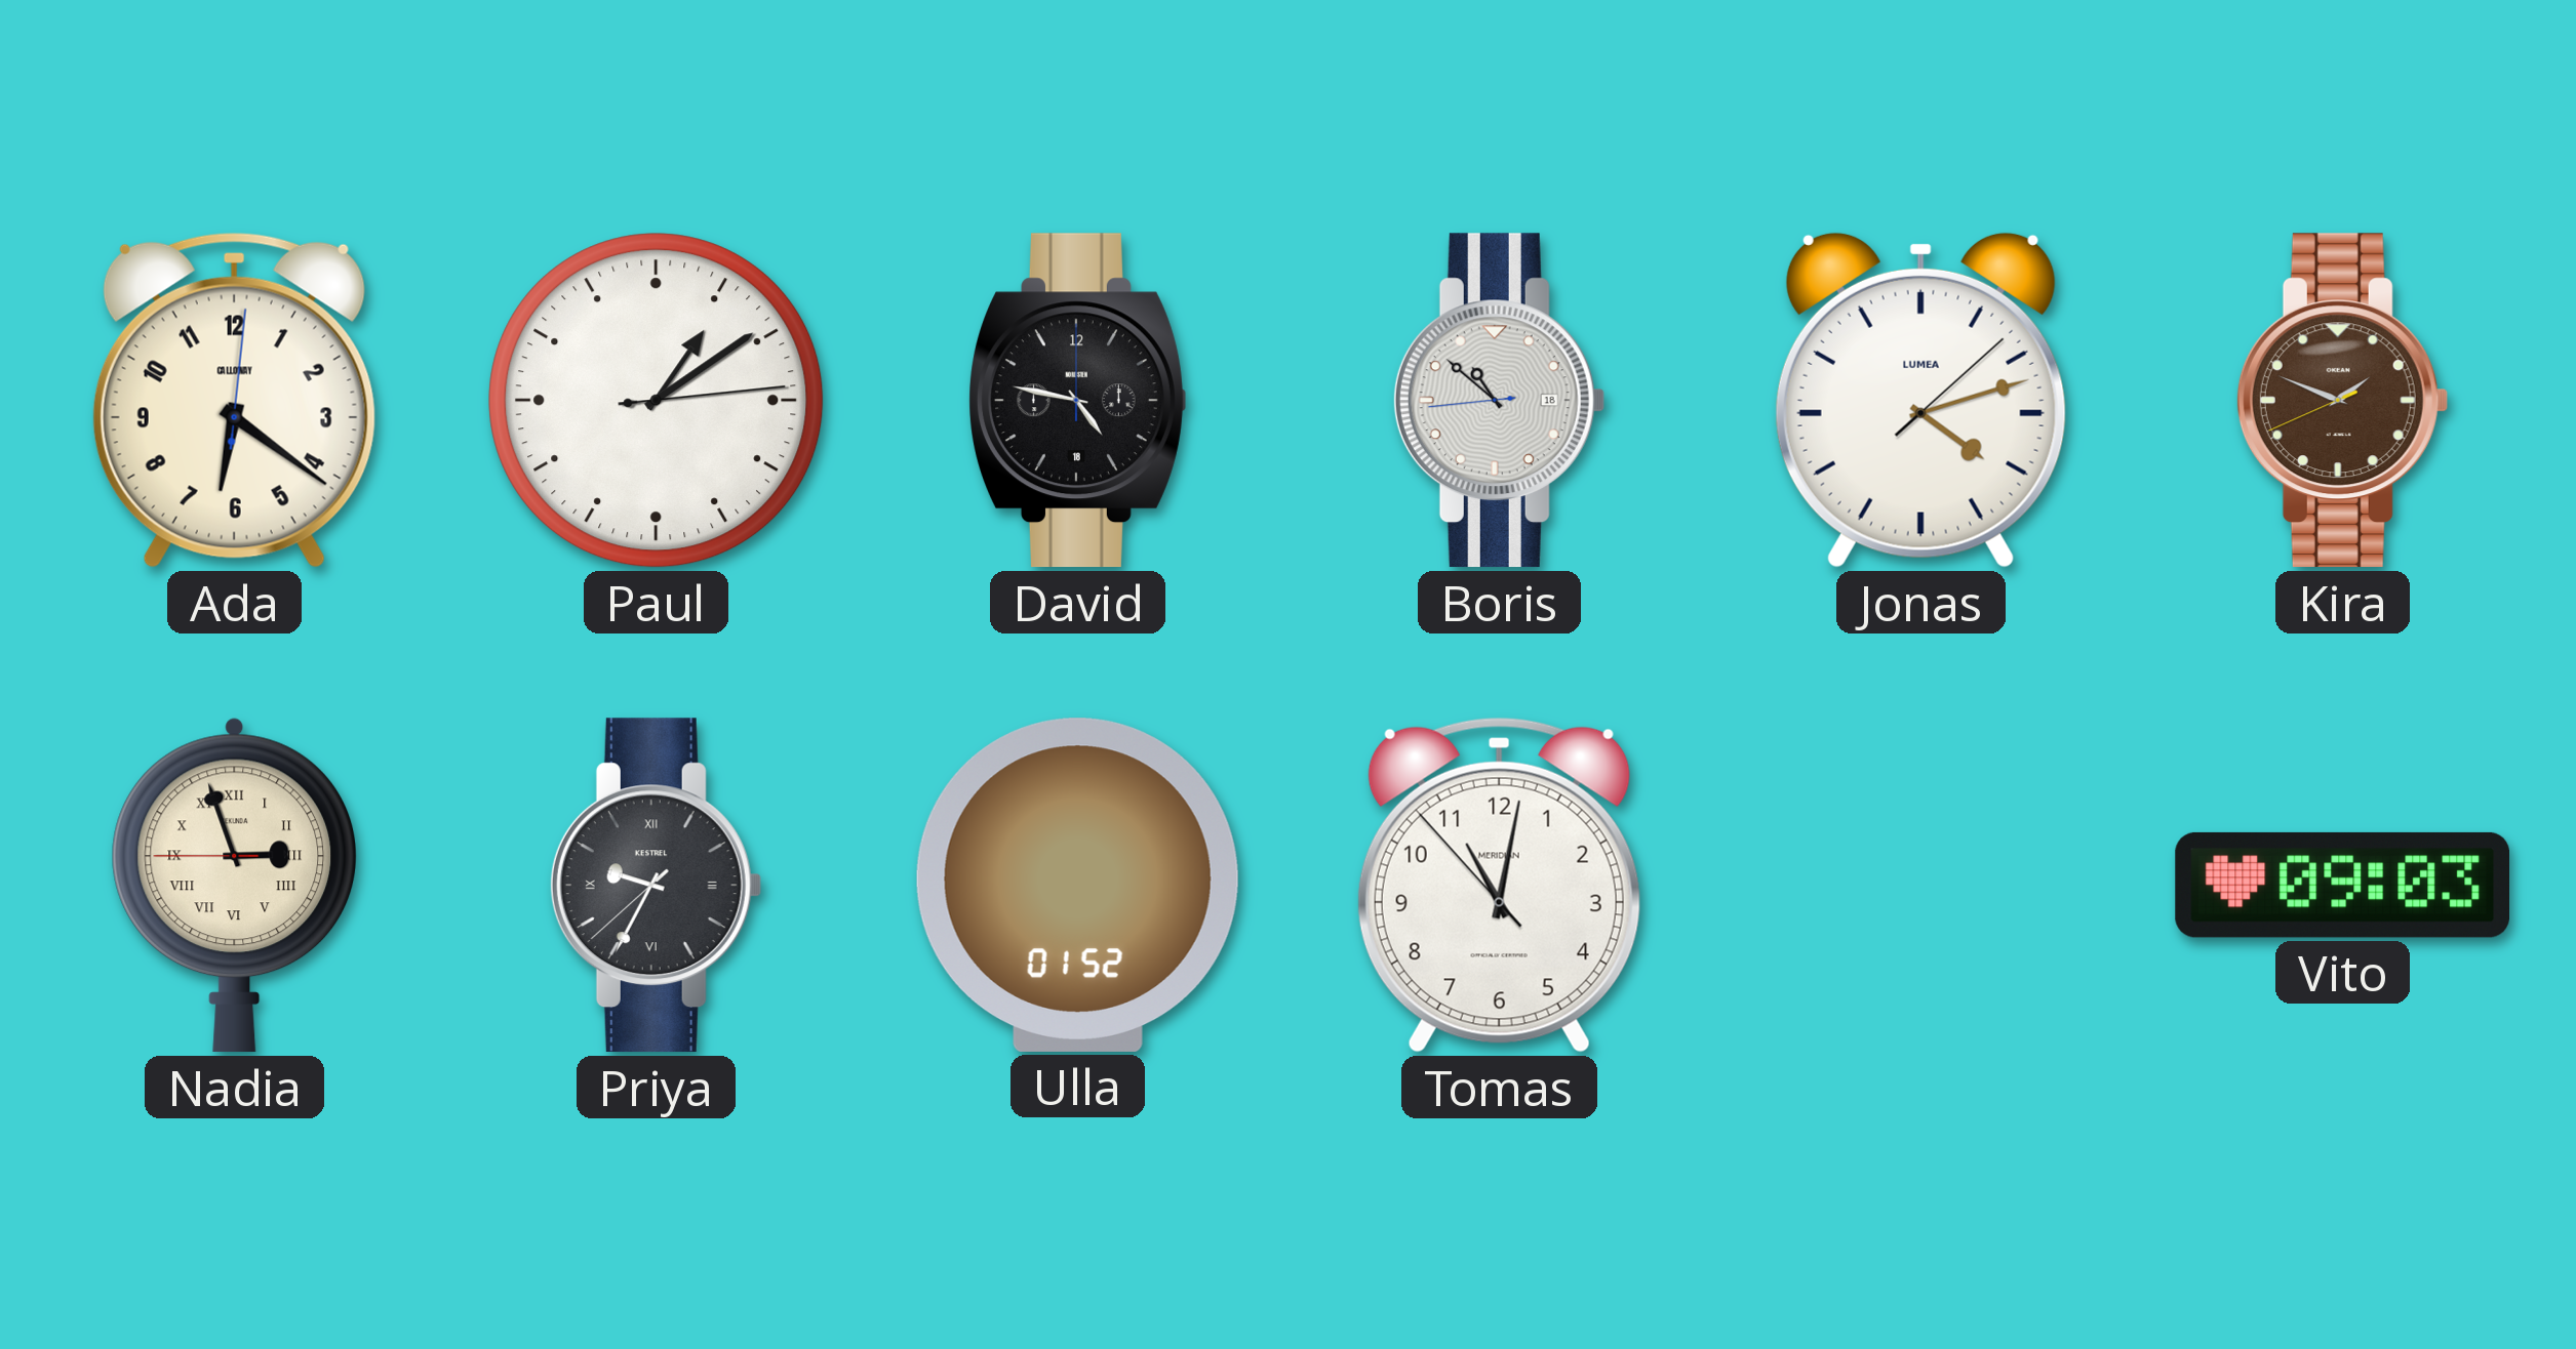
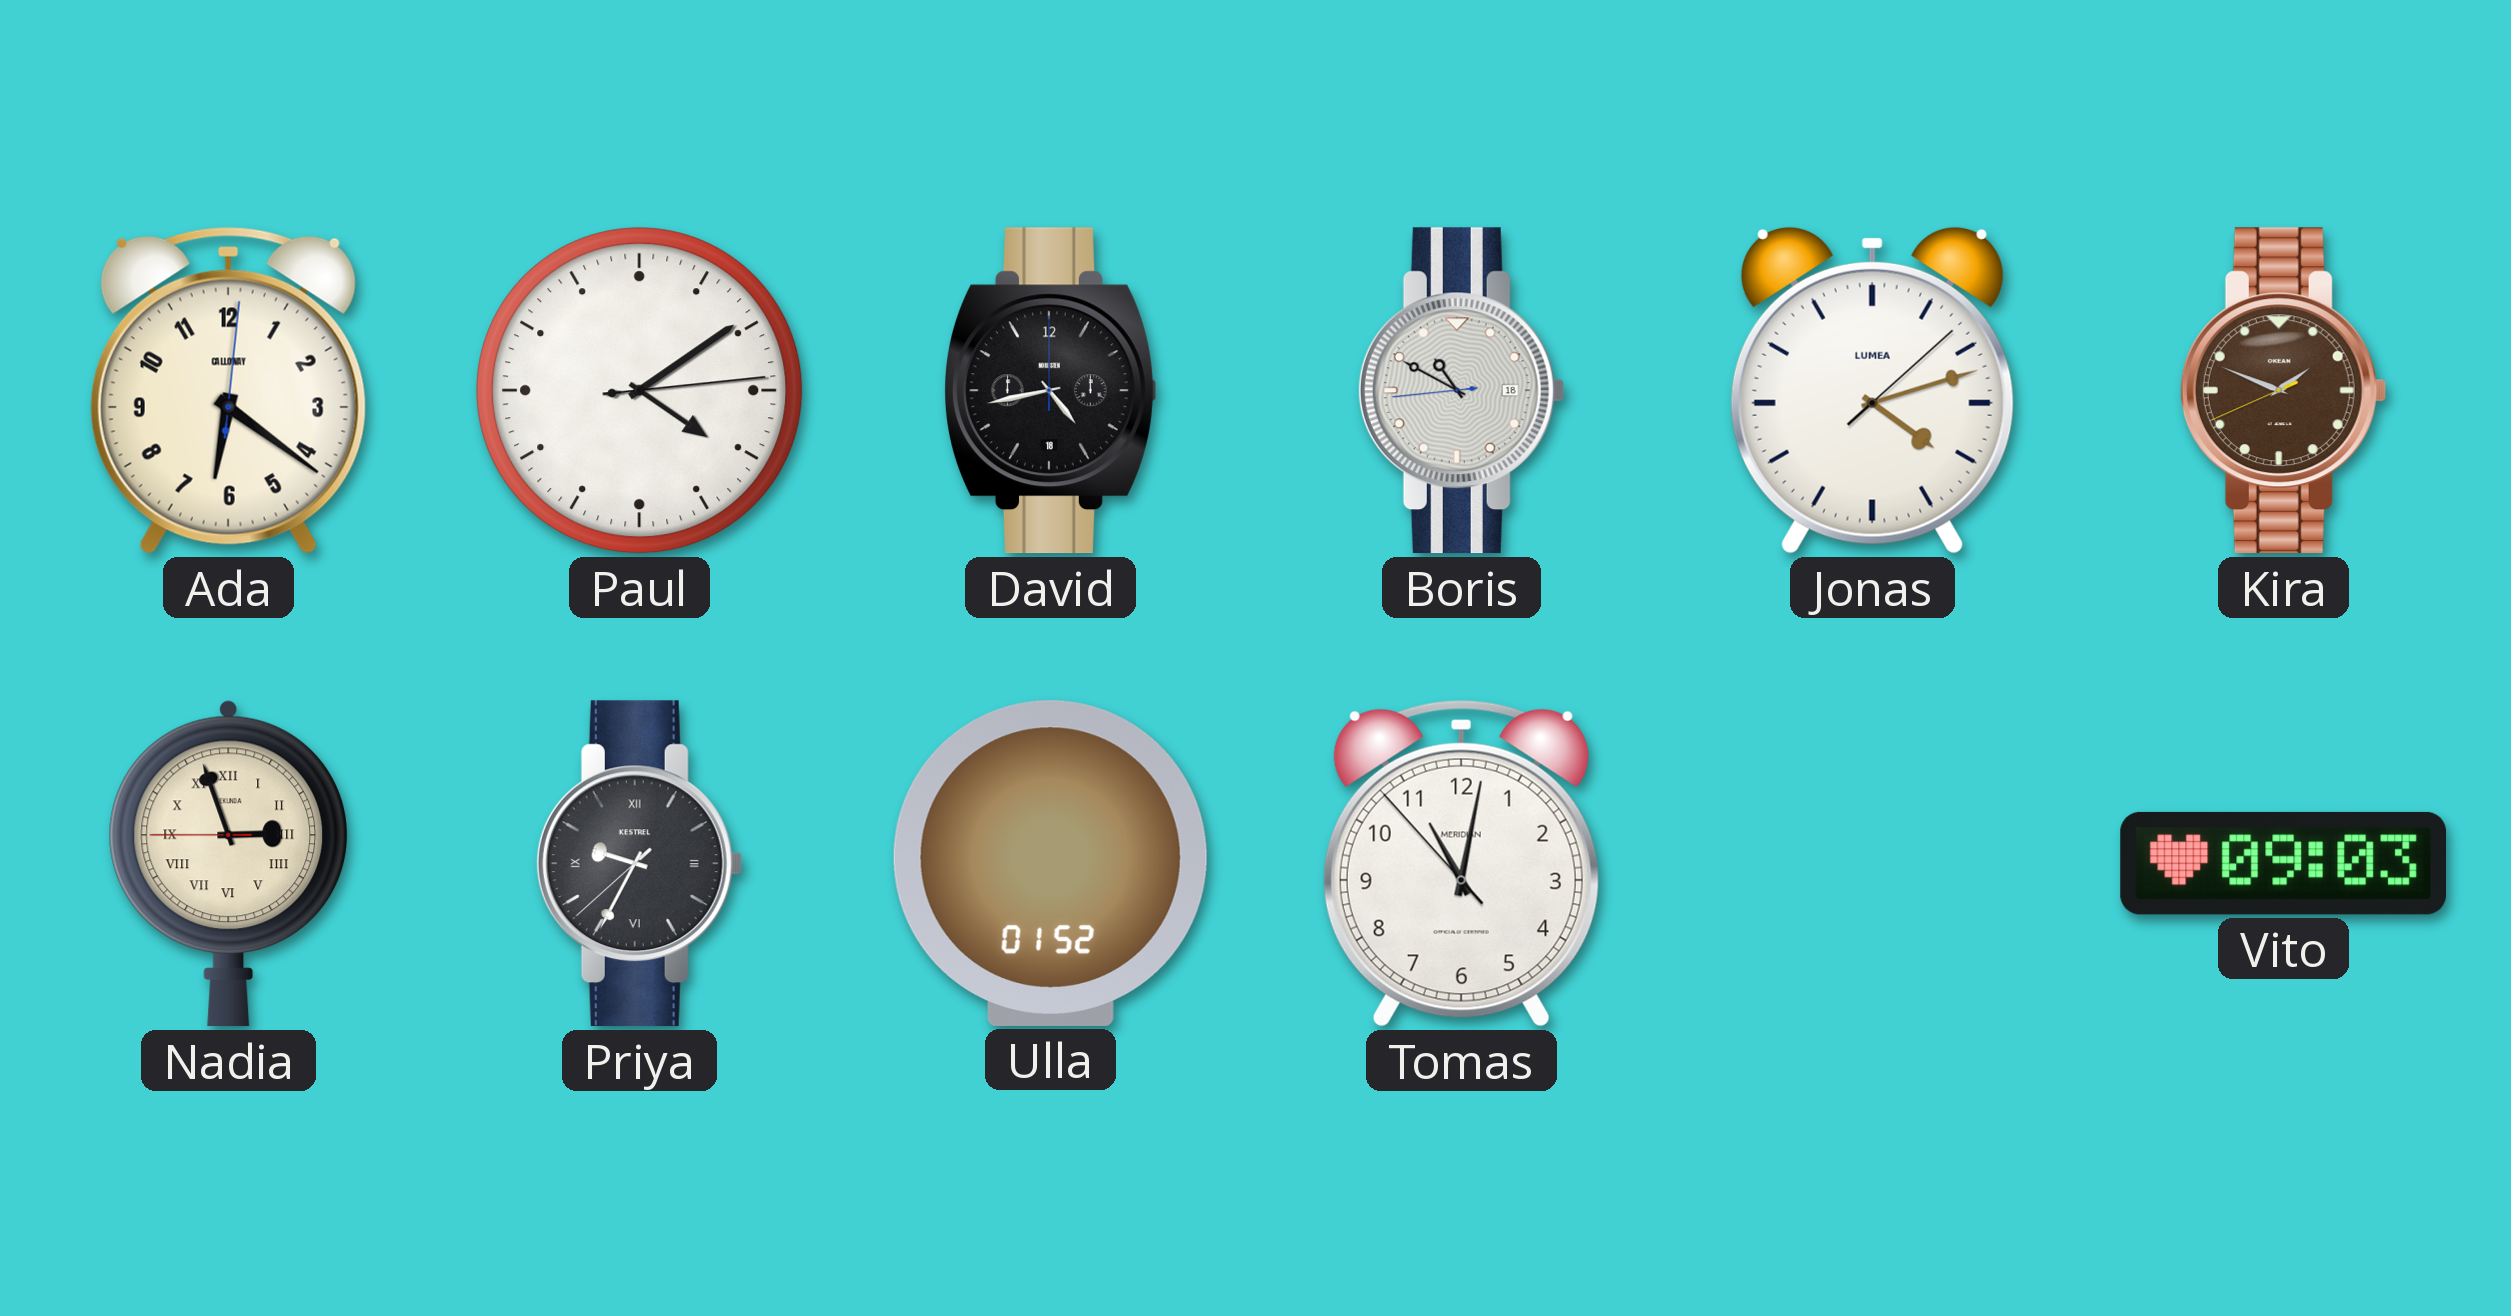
Paul: 1:09 -> 4:09 (640, 391)
David: 4:47 -> 4:43 (1051, 391)
Boris: 10:51 -> 10:49 (1461, 391)
